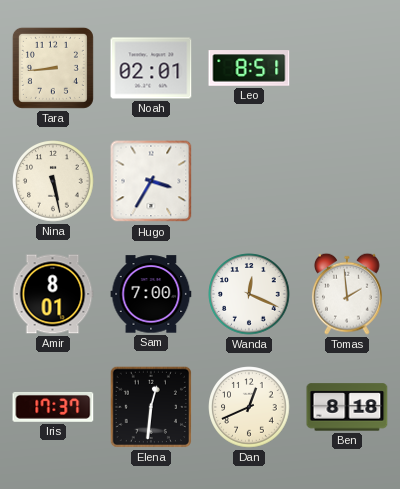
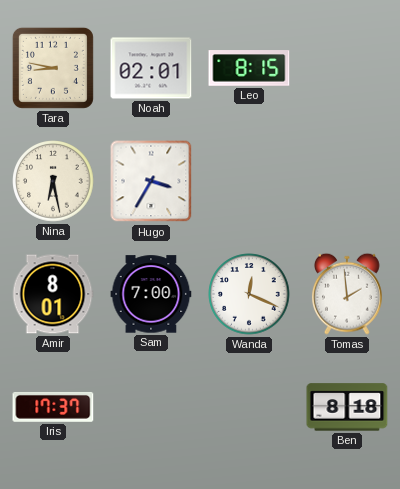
Tara: 8:44 -> 8:47 (53, 68)
Leo: 8:51 -> 8:15 (249, 68)
Nina: 5:28 -> 6:28 (53, 181)
Elena: 12:31 -> none (151, 407)
Dan: 12:41 -> none (249, 407)
